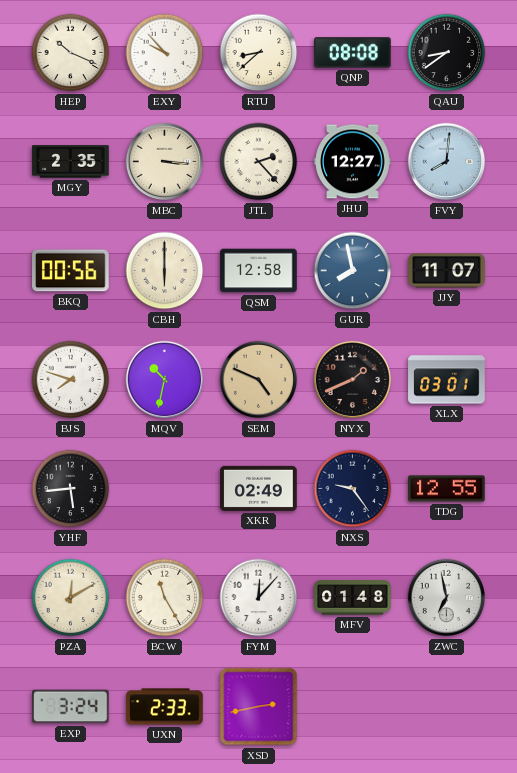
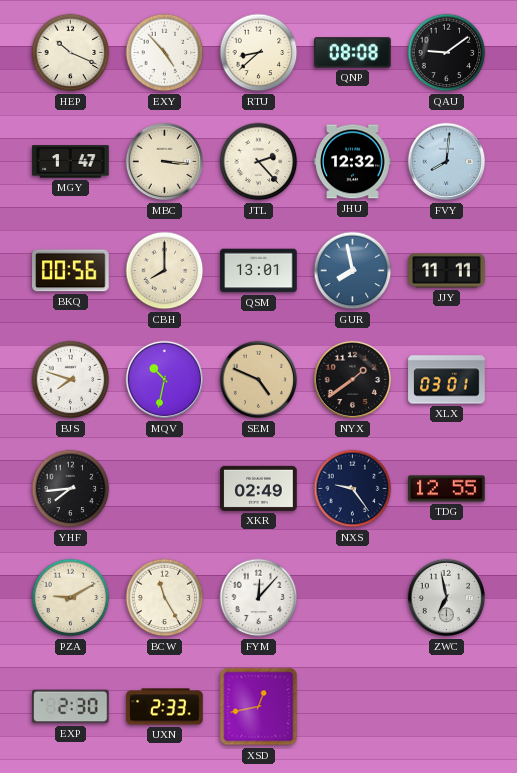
EXY: 9:53 -> 4:53 (165, 53)
QAU: 8:39 -> 9:09 (447, 53)
MGY: 2:35 -> 1:47 (71, 162)
JHU: 12:27 -> 12:32 (353, 162)
CBH: 6:00 -> 8:00 (165, 271)
QSM: 12:58 -> 13:01 (259, 271)
JJY: 11:07 -> 11:11 (447, 271)
NYX: 1:41 -> 1:39 (353, 380)
YHF: 5:44 -> 7:44 (71, 489)
PZA: 12:10 -> 9:10 (71, 598)
MFV: 01:48 -> none (353, 598)
EXP: 3:24 -> 2:30 (71, 707)
XSD: 2:43 -> 12:43 (259, 707)
